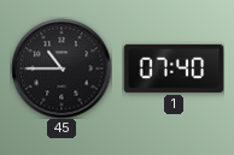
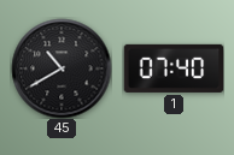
45: 10:45 -> 10:40 (62, 68)
